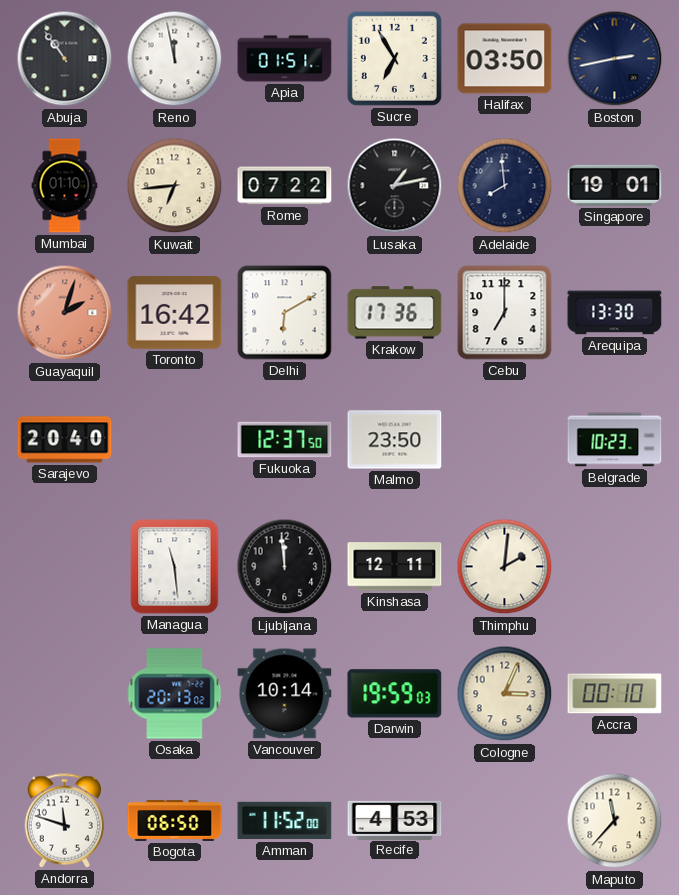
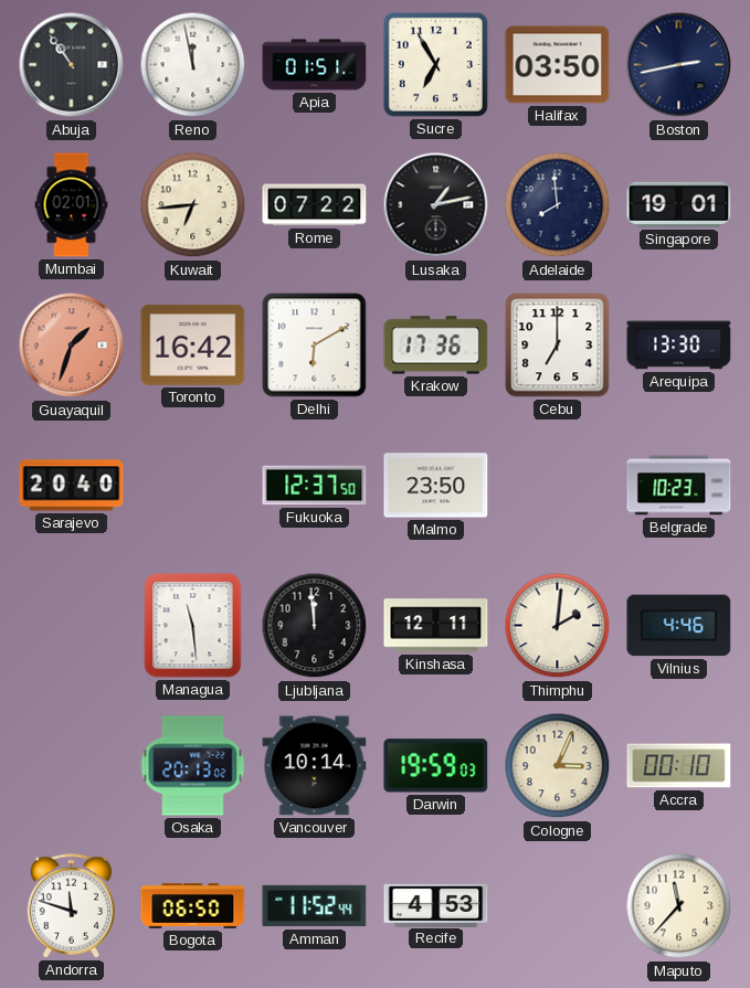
Mumbai: 01:10 -> 02:01 (72, 205)
Guayaquil: 2:03 -> 1:33 (72, 346)
Vilnius: none -> 4:46 (679, 626)
Amman: 11:52:00 -> 11:52:44 (315, 906)
